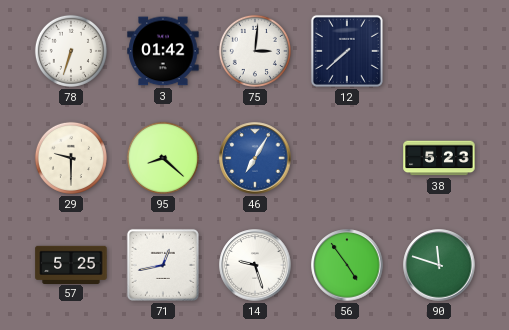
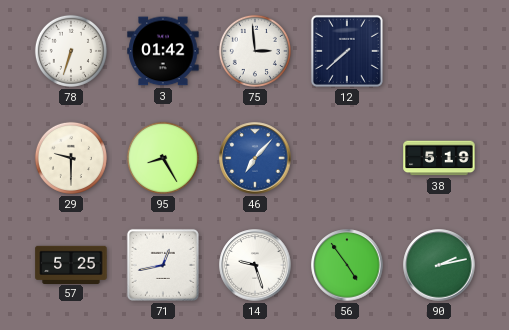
75: 3:01 -> 2:59 (255, 51)
95: 8:22 -> 8:25 (163, 158)
46: 7:05 -> 7:07 (255, 158)
38: 5:23 -> 5:19 (439, 158)
90: 11:48 -> 2:13 (439, 265)
